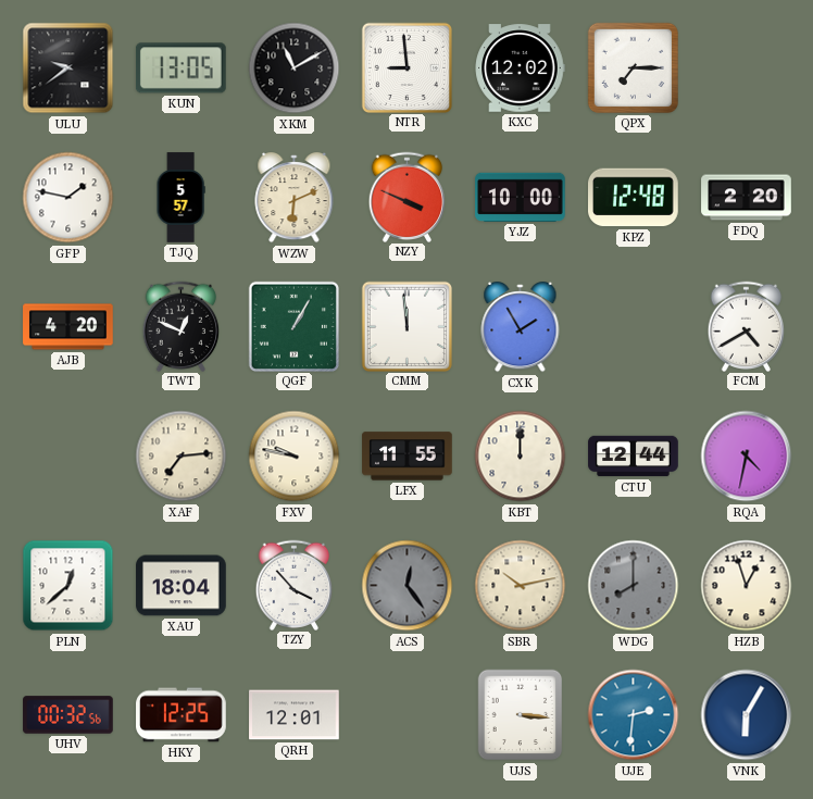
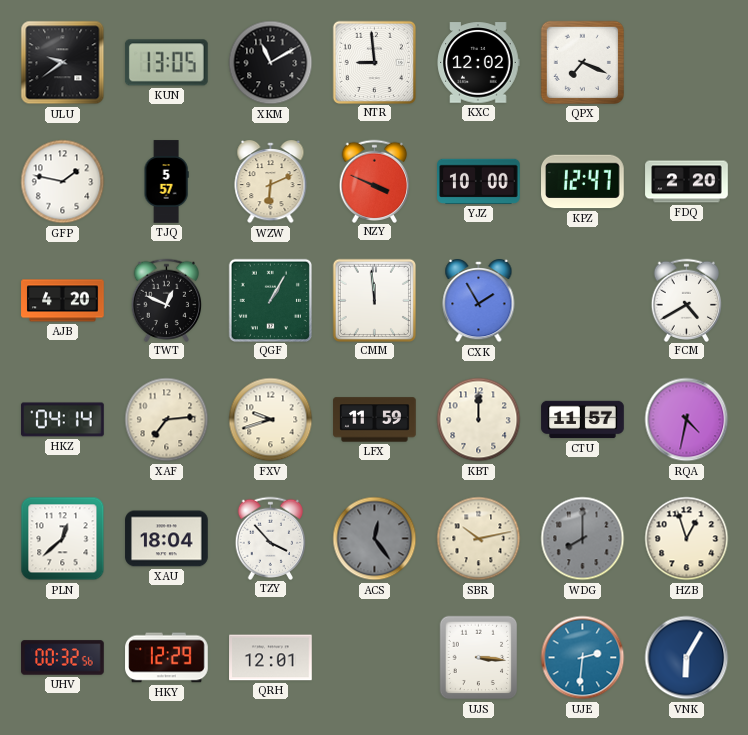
QPX: 7:15 -> 7:19 (582, 62)
KPZ: 12:48 -> 12:47 (583, 182)
HKZ: none -> 04:14 (63, 420)
FXV: 9:47 -> 9:42 (271, 420)
LFX: 11:55 -> 11:59 (375, 420)
CTU: 12:44 -> 11:57 (583, 420)
HKY: 12:25 -> 12:29 (167, 658)
